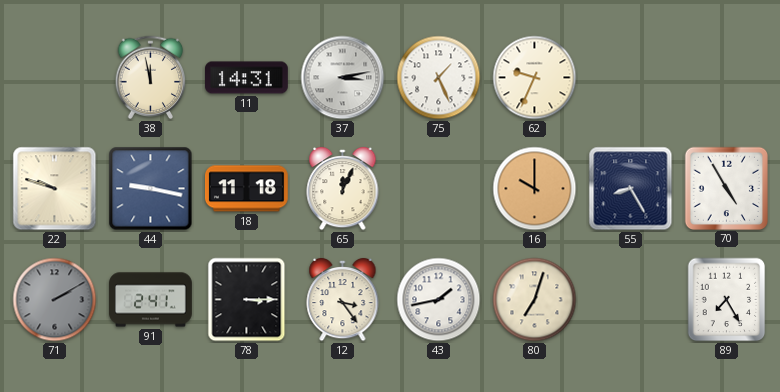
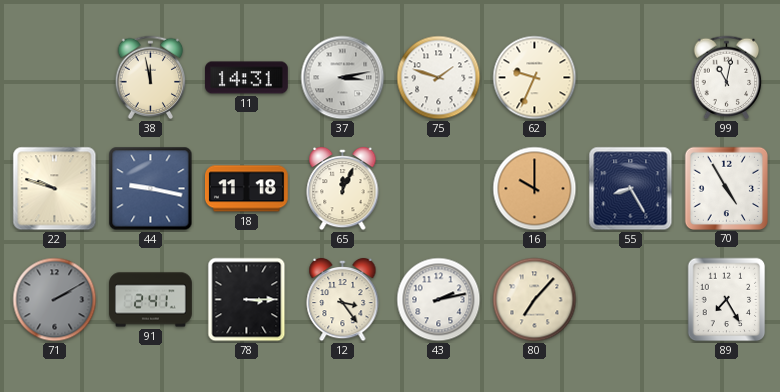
75: 1:26 -> 1:48 (439, 78)
99: none -> 11:02 (727, 78)
43: 1:43 -> 2:13 (439, 300)
80: 7:03 -> 7:07 (535, 300)
